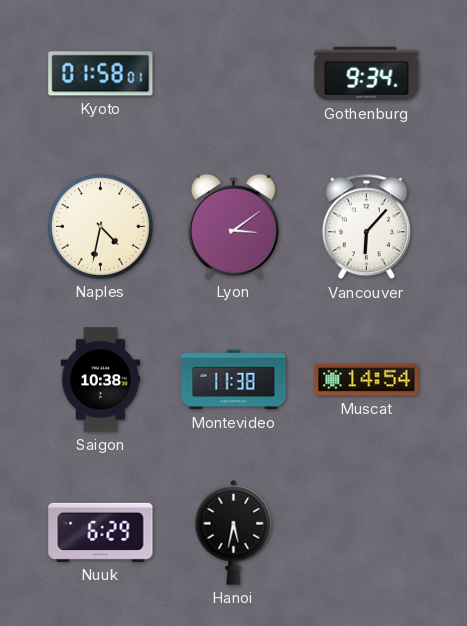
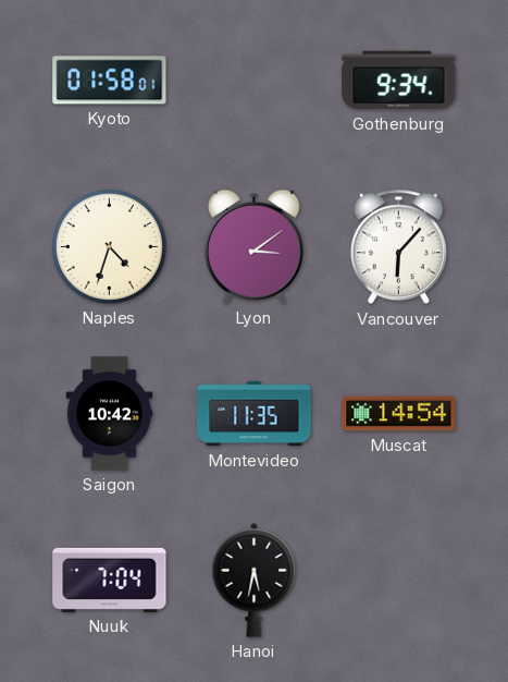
Naples: 4:32 -> 4:33 (109, 246)
Saigon: 10:38 -> 10:42 (110, 414)
Montevideo: 11:38 -> 11:35 (255, 414)
Nuuk: 6:29 -> 7:04 (110, 580)
